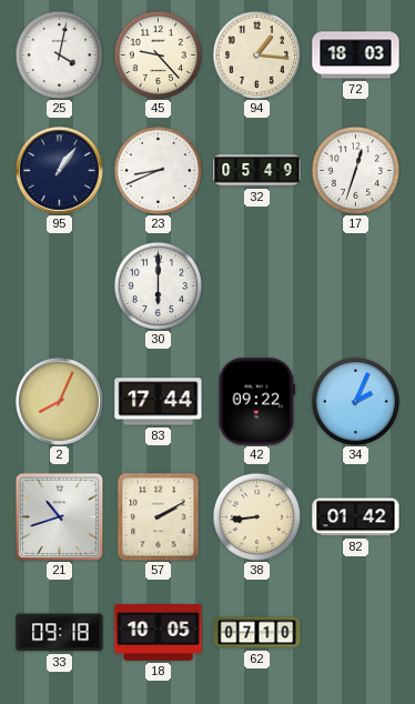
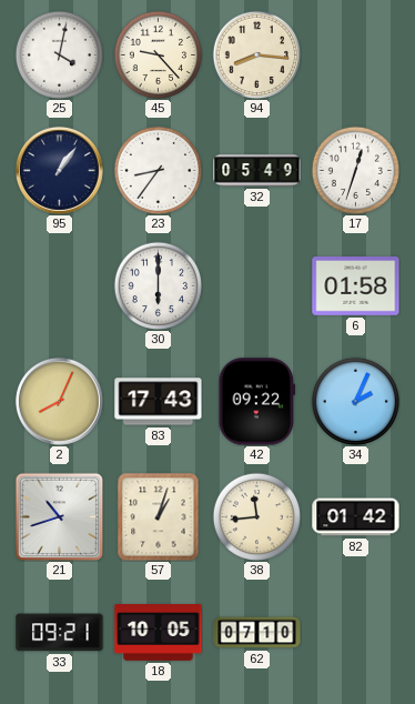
94: 1:16 -> 8:16 (256, 54)
72: 18:03 -> none (356, 56)
23: 8:41 -> 8:36 (158, 170)
6: none -> 01:58 (356, 286)
83: 17:44 -> 17:43 (159, 402)
57: 2:10 -> 1:03 (159, 517)
38: 8:44 -> 11:44 (256, 516)
33: 09:18 -> 09:21 (60, 633)
